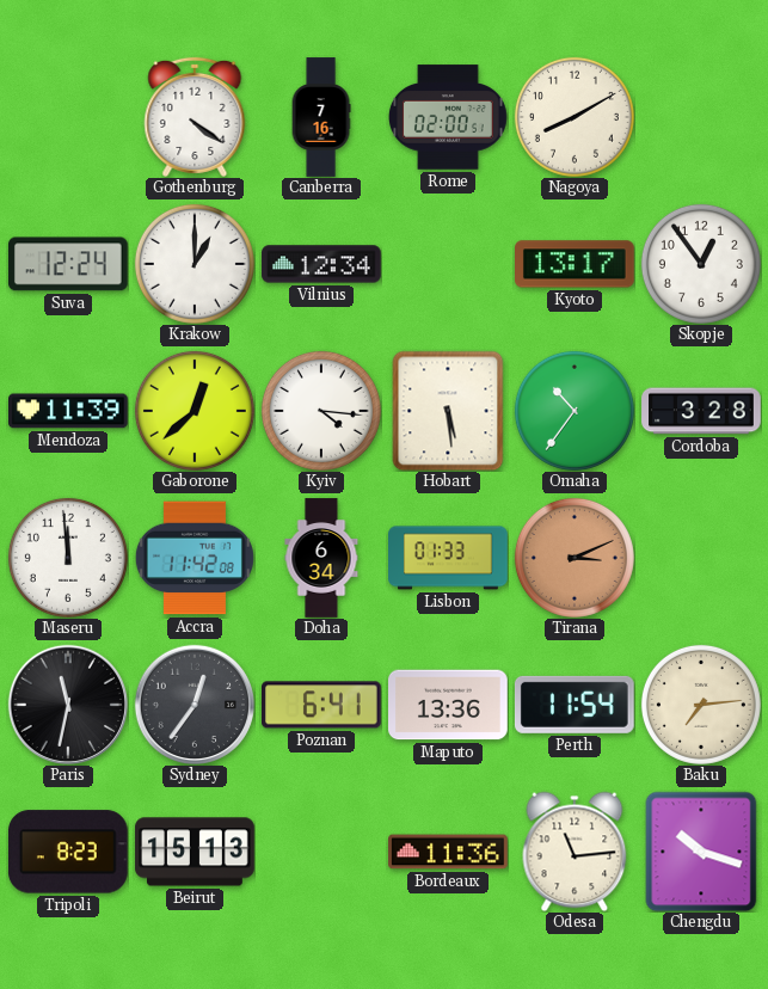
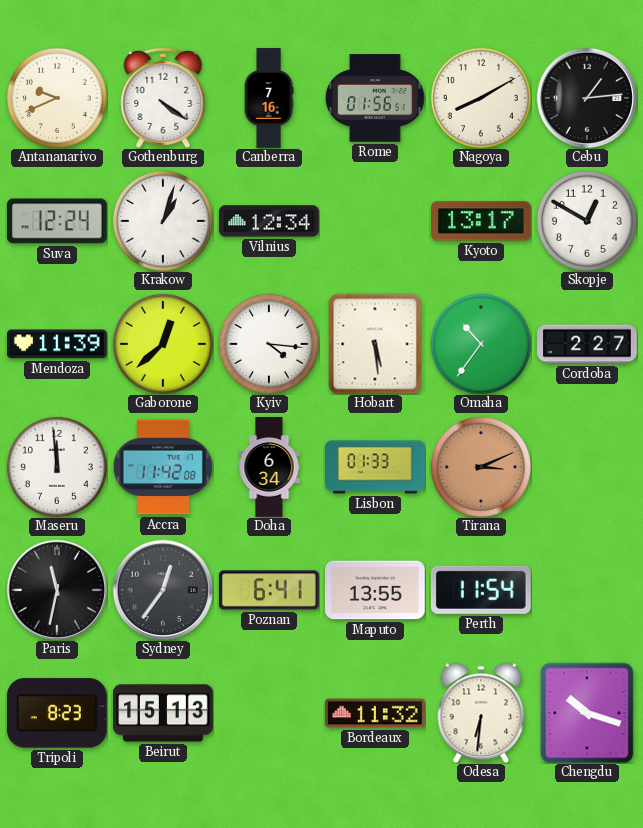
Antananarivo: none -> 9:41 (57, 98)
Rome: 02:00 -> 01:56 (375, 98)
Cebu: none -> 1:14 (586, 97)
Krakow: 1:00 -> 1:03 (163, 221)
Skopje: 12:54 -> 12:50 (587, 221)
Cordoba: 3:28 -> 2:27 (587, 344)
Maputo: 13:36 -> 13:55 (375, 590)
Baku: 7:14 -> none (701, 705)
Bordeaux: 11:36 -> 11:32 (375, 713)
Odesa: 11:14 -> 6:31 (481, 713)
